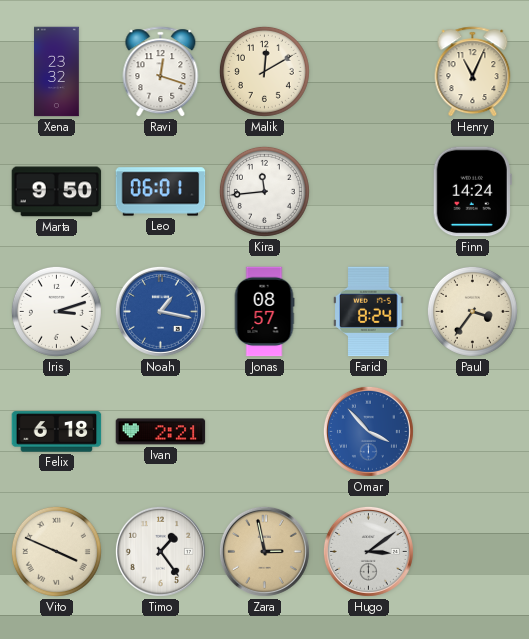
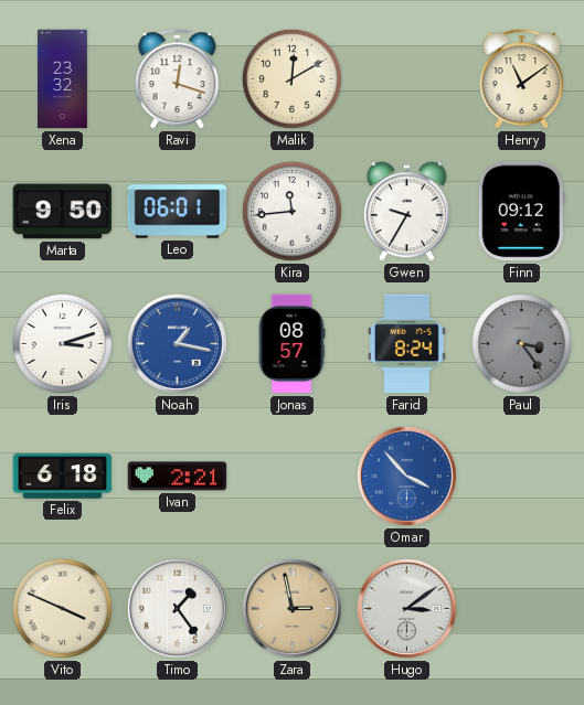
Henry: 11:04 -> 11:09 (522, 79)
Gwen: none -> 9:35 (406, 212)
Finn: 14:24 -> 09:12 (521, 212)
Paul: 3:36 -> 3:24 (521, 343)
Paul dial: cream -> grey (521, 343)
